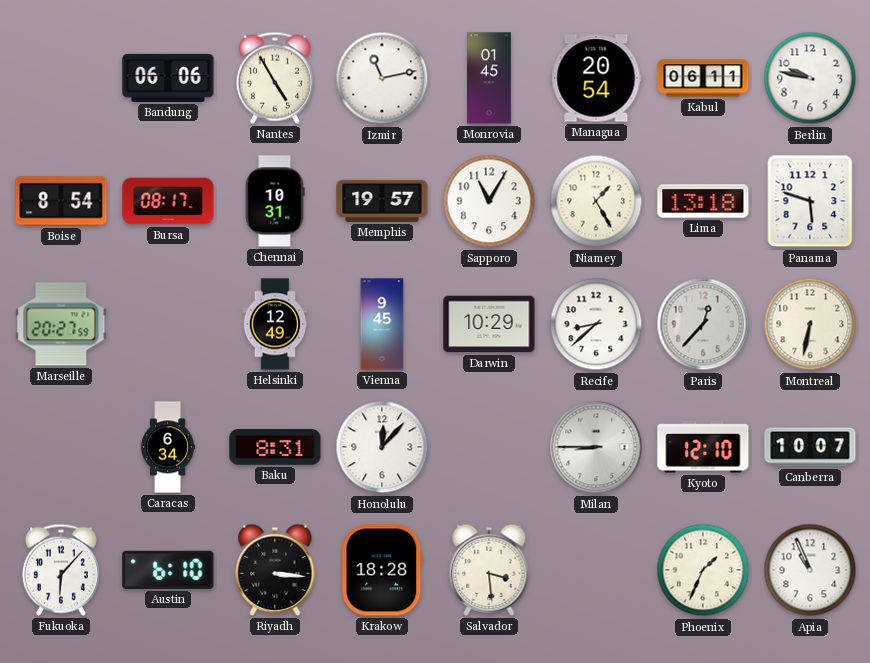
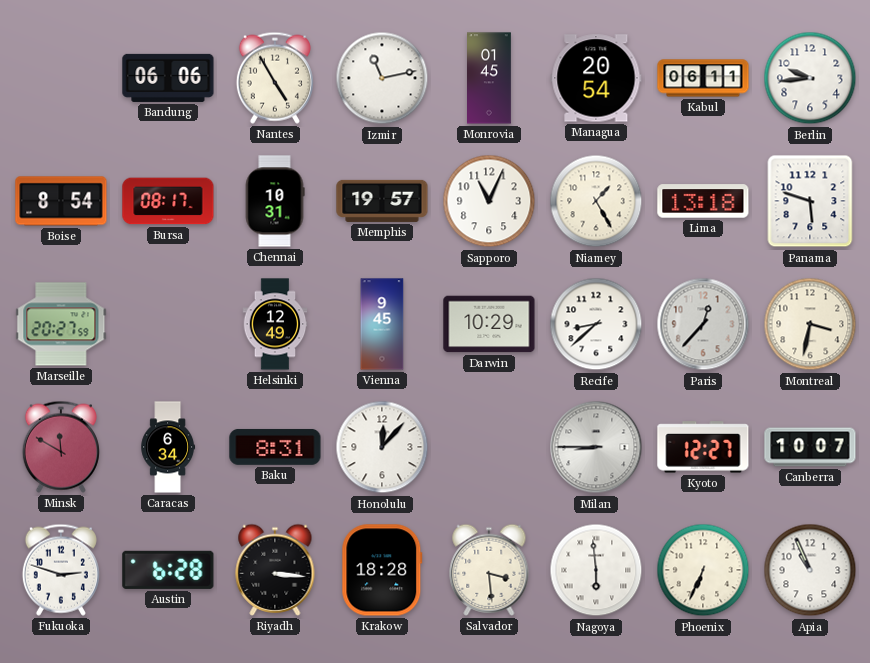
Berlin: 9:47 -> 9:44 (810, 78)
Sapporo: 11:05 -> 11:04 (489, 201)
Montreal: 6:32 -> 3:32 (810, 324)
Minsk: none -> 11:50 (61, 447)
Kyoto: 12:10 -> 12:27 (703, 447)
Fukuoka: 6:07 -> 2:48 (61, 570)
Austin: 6:10 -> 6:28 (168, 570)
Nagoya: none -> 5:59 (596, 570)
Phoenix: 1:34 -> 6:34 (703, 570)
